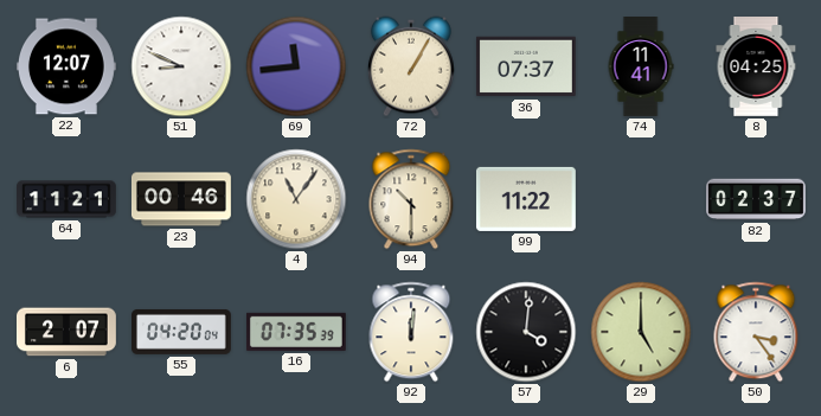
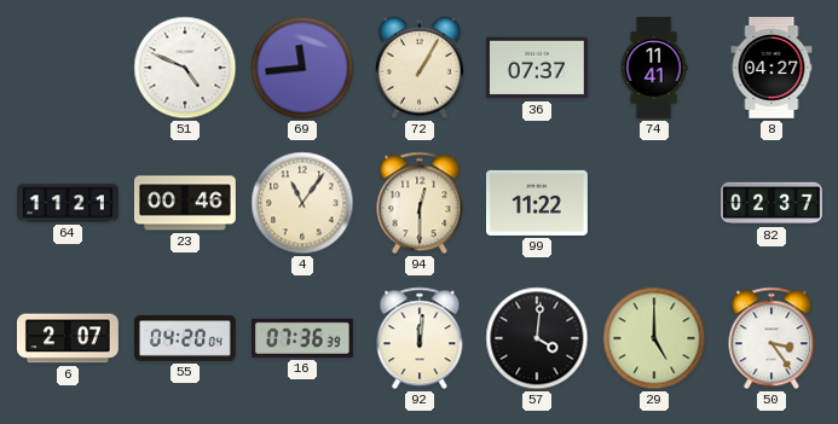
22: 12:07 -> none (66, 66)
51: 8:49 -> 4:49 (185, 68)
8: 04:25 -> 04:27 (771, 69)
94: 10:30 -> 12:30 (420, 203)
16: 07:35 -> 07:36 (302, 338)
